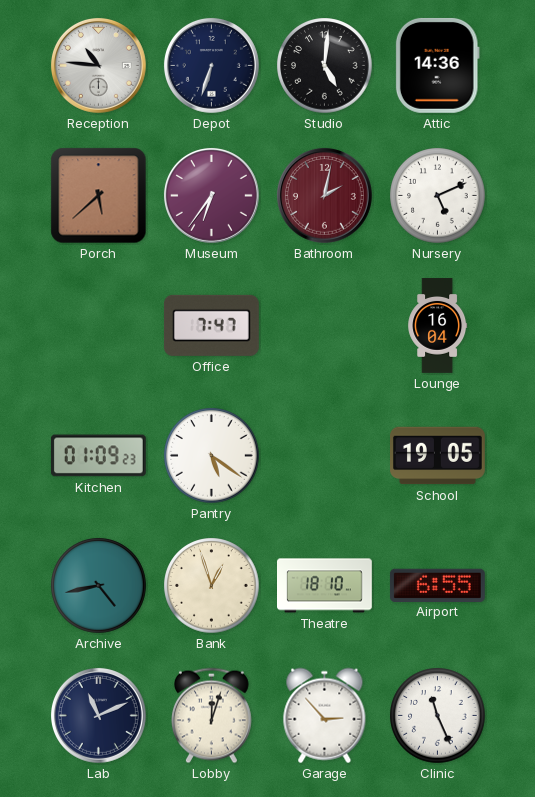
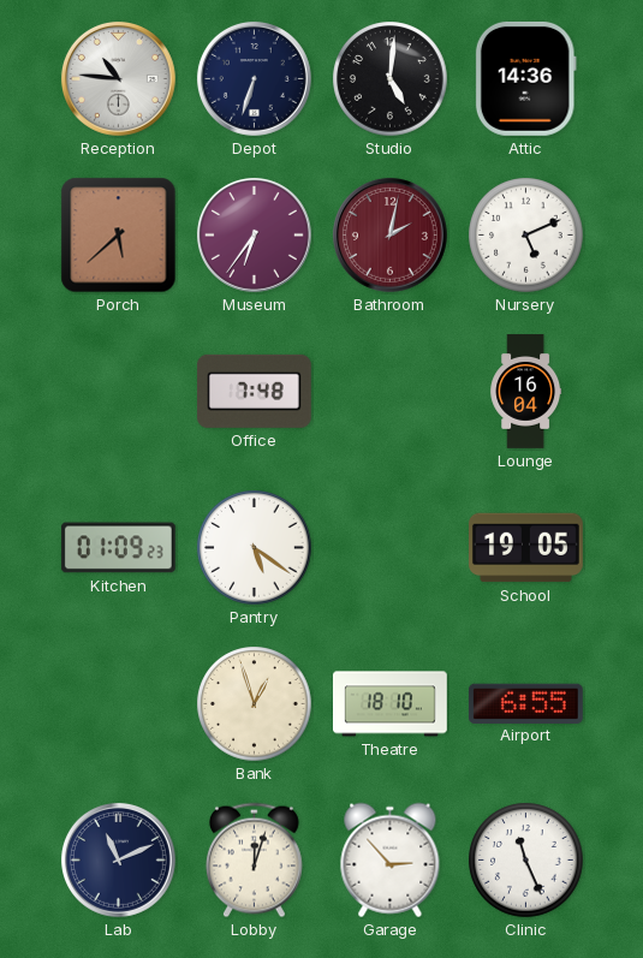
Office: 7:47 -> 7:48 (254, 391)
Archive: 4:43 -> none (99, 586)
